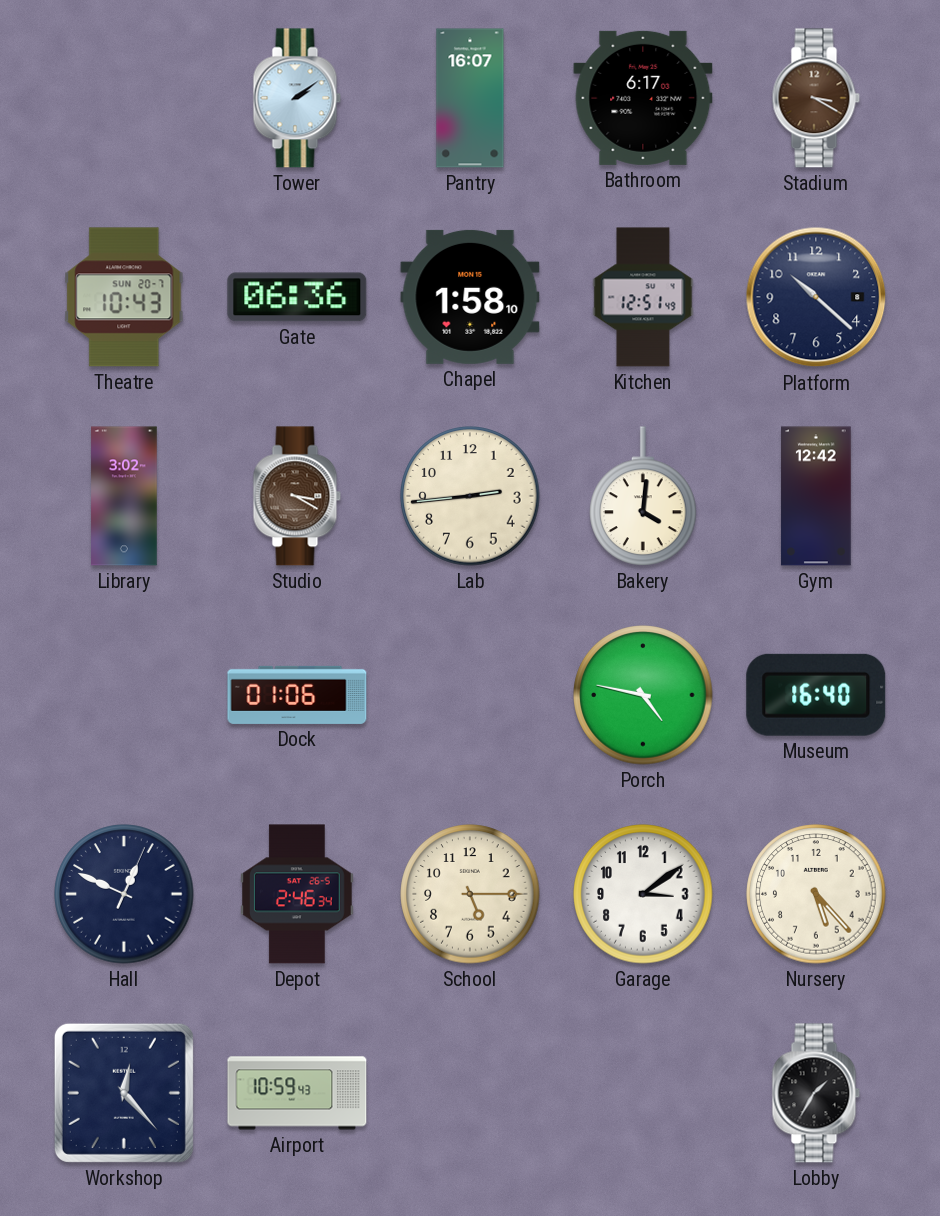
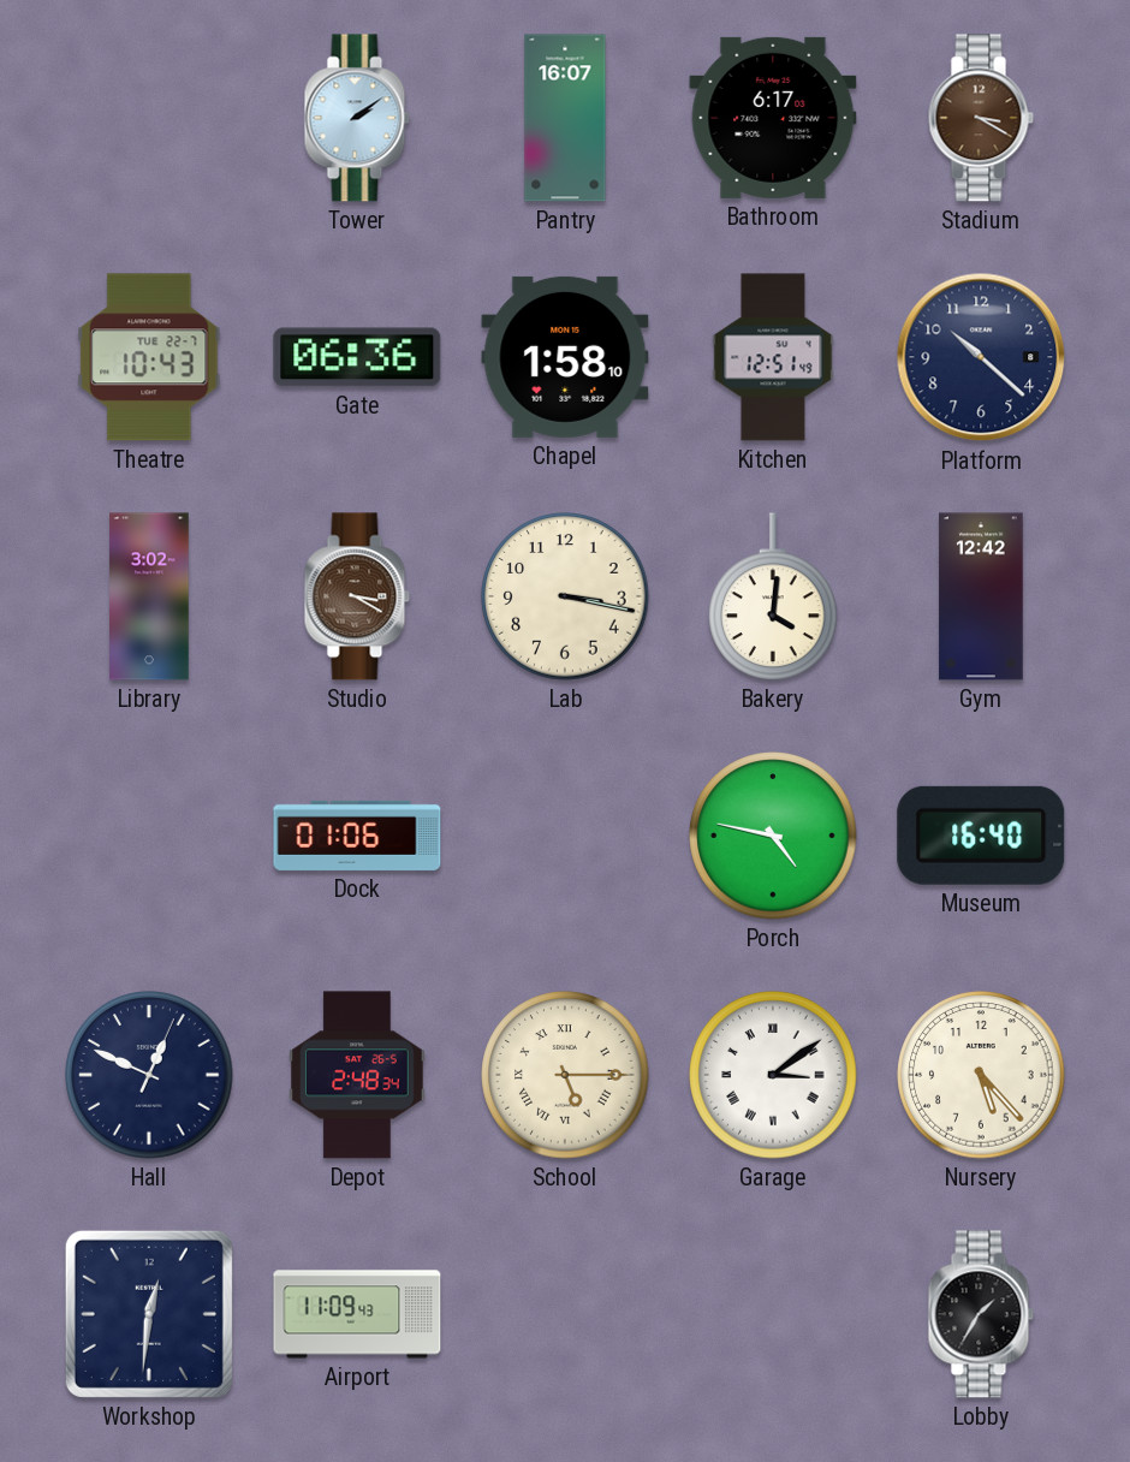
Theatre date: SUN 20-7 -> TUE 22-7 (149, 357)
Lab: 2:44 -> 3:17 (565, 596)
Depot: 2:46 -> 2:48 (358, 1075)
School numerals: Arabic -> Roman (565, 1075)
Garage numerals: Arabic -> Roman (773, 1075)
Workshop: 12:23 -> 12:31 (149, 1314)
Airport: 10:59 -> 11:09 (357, 1314)
